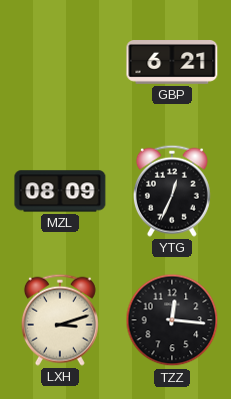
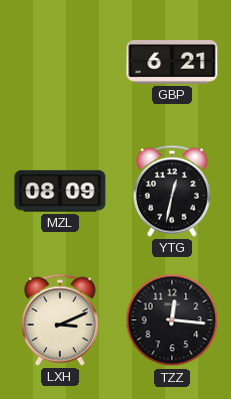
YTG: 12:34 -> 12:32 (172, 191)
LXH: 3:12 -> 3:11 (60, 320)
